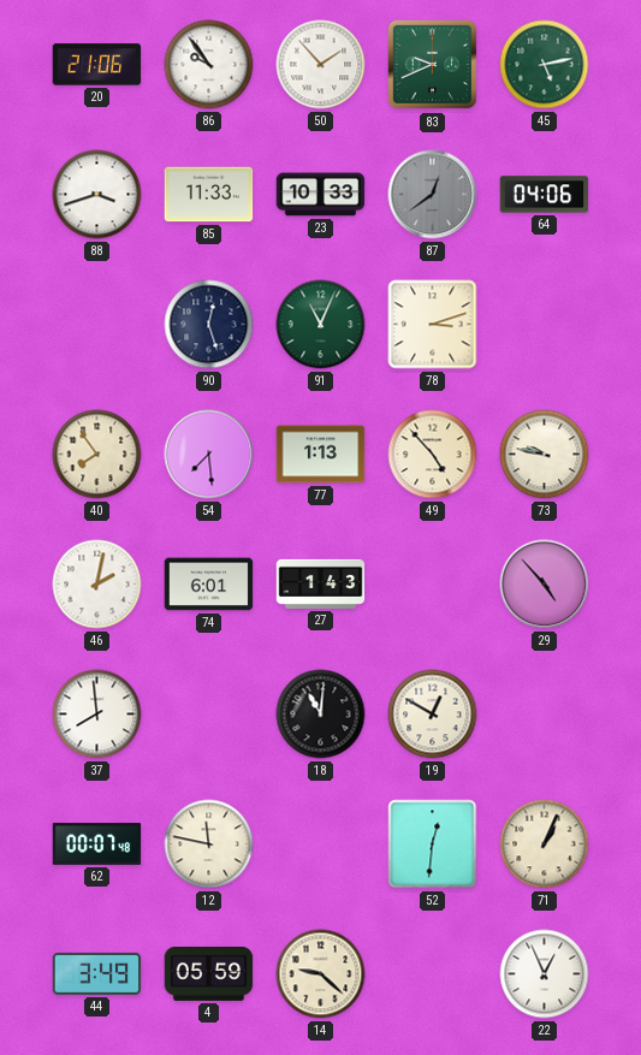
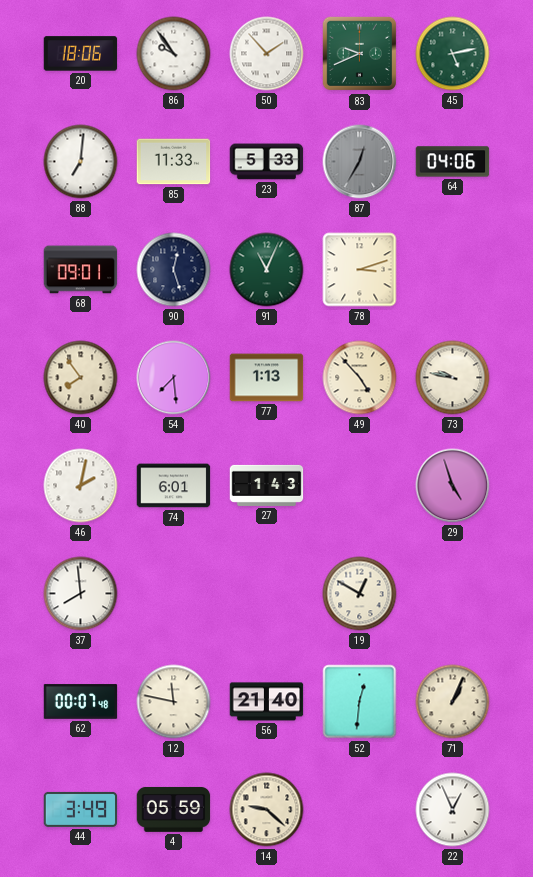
20: 21:06 -> 18:06 (81, 54)
88: 3:42 -> 7:01 (81, 162)
23: 10:33 -> 5:33 (267, 162)
87: 12:39 -> 12:35 (360, 162)
68: none -> 09:01 (81, 270)
29: 4:53 -> 4:57 (453, 486)
18: 11:01 -> none (321, 715)
56: none -> 21:40 (267, 702)
